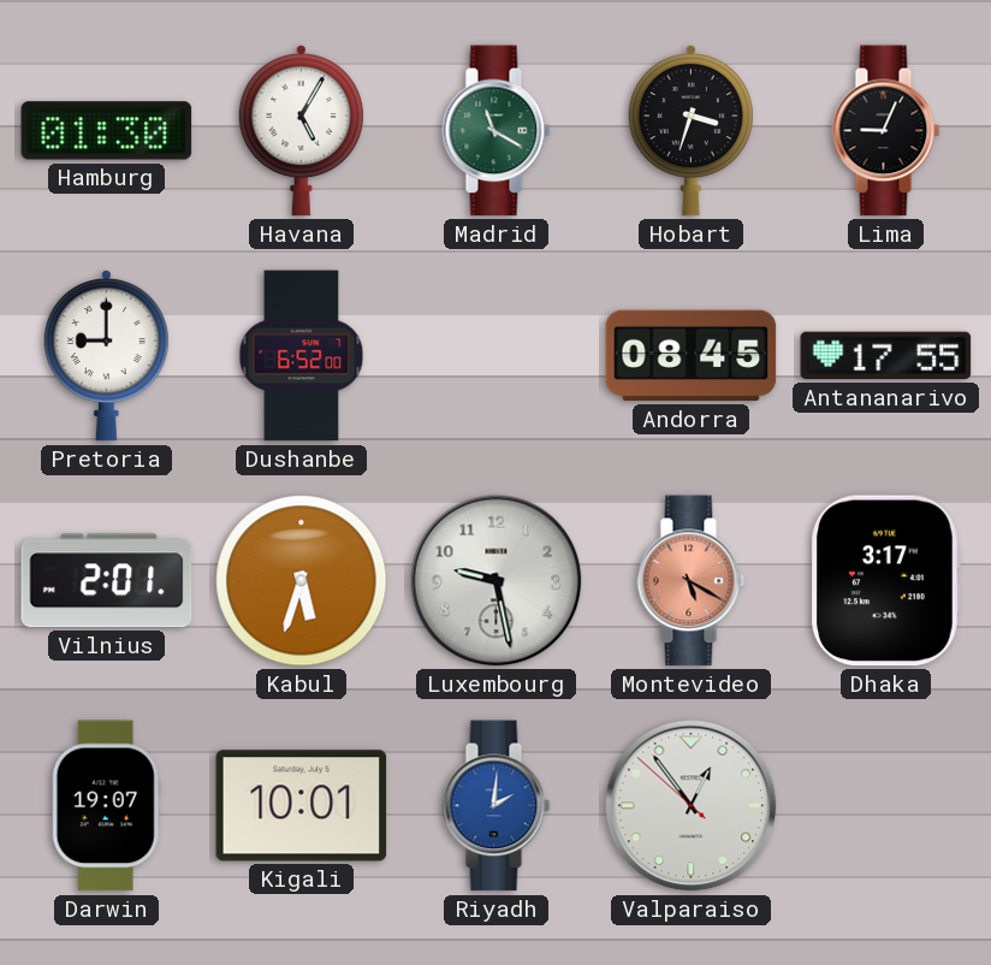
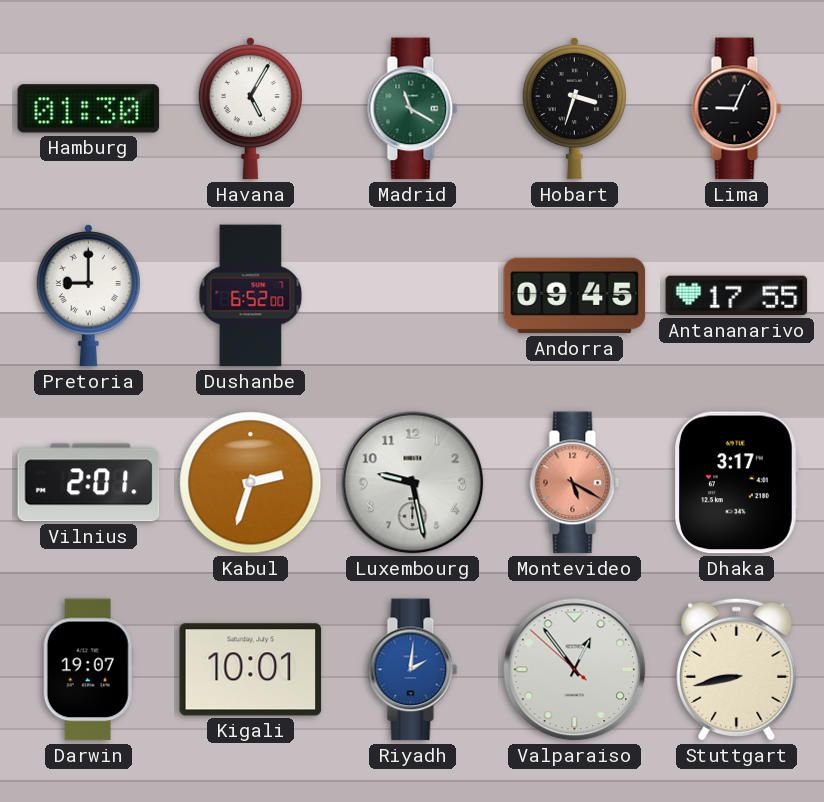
Andorra: 08:45 -> 09:45 (575, 296)
Kabul: 5:33 -> 2:33 (251, 483)
Stuttgart: none -> 8:43 (737, 669)
